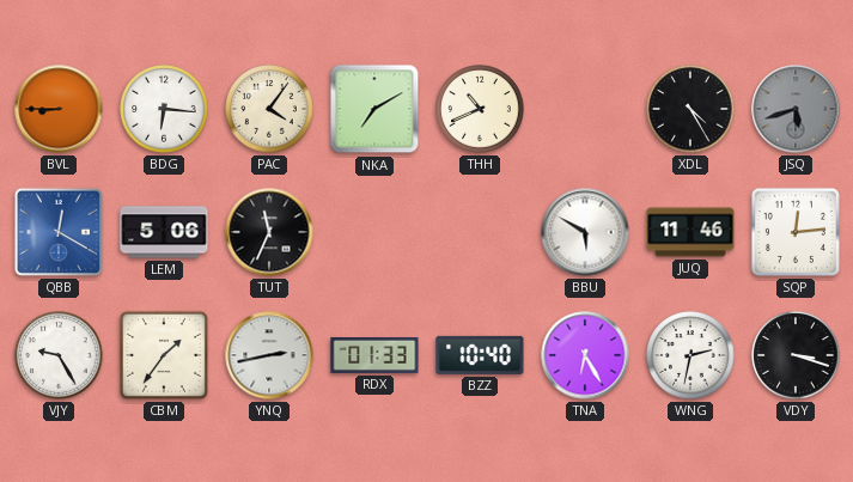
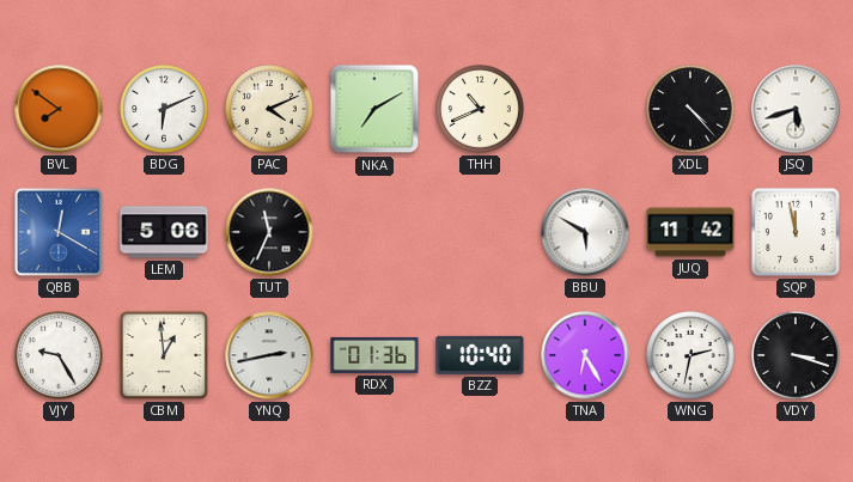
BVL: 8:45 -> 7:51 (59, 109)
BDG: 6:16 -> 6:11 (164, 109)
PAC: 4:06 -> 4:11 (269, 109)
XDL: 4:25 -> 4:23 (690, 109)
JSQ dial: grey -> white (796, 109)
JUQ: 11:46 -> 11:42 (690, 232)
SQP: 12:14 -> 11:58 (796, 232)
CBM: 1:36 -> 12:59 (164, 355)
RDX: 01:33 -> 01:36 (374, 355)
